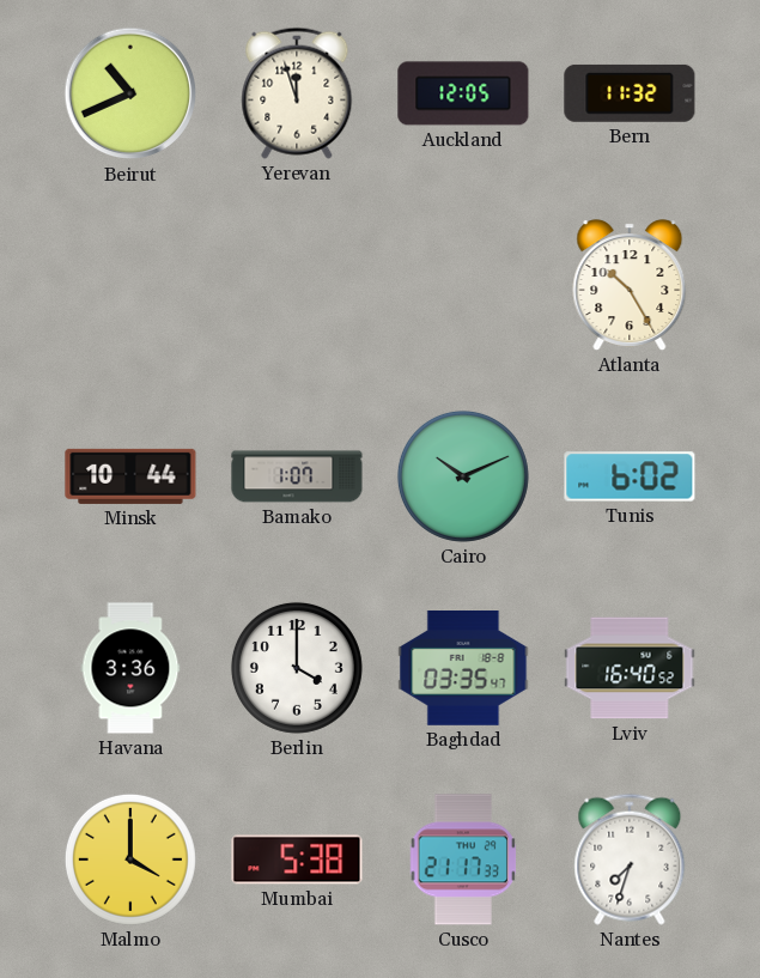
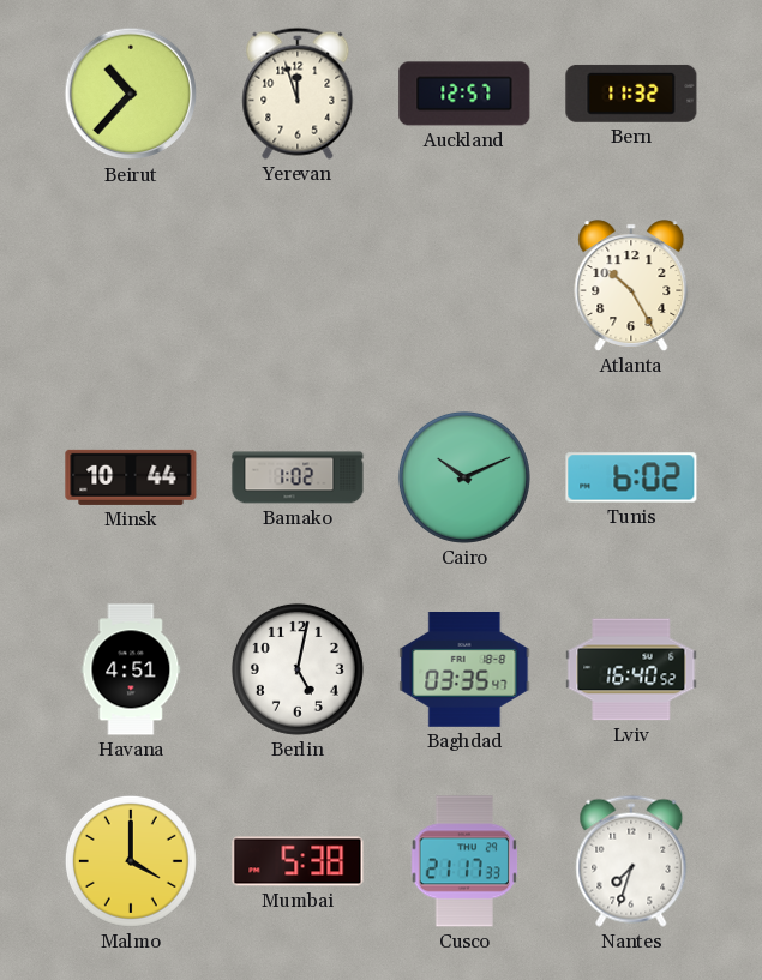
Beirut: 10:41 -> 10:37 (131, 94)
Auckland: 12:05 -> 12:57 (464, 94)
Bamako: 1:07 -> 1:02 (298, 477)
Havana: 3:36 -> 4:51 (131, 669)
Berlin: 4:00 -> 5:02 (298, 669)
